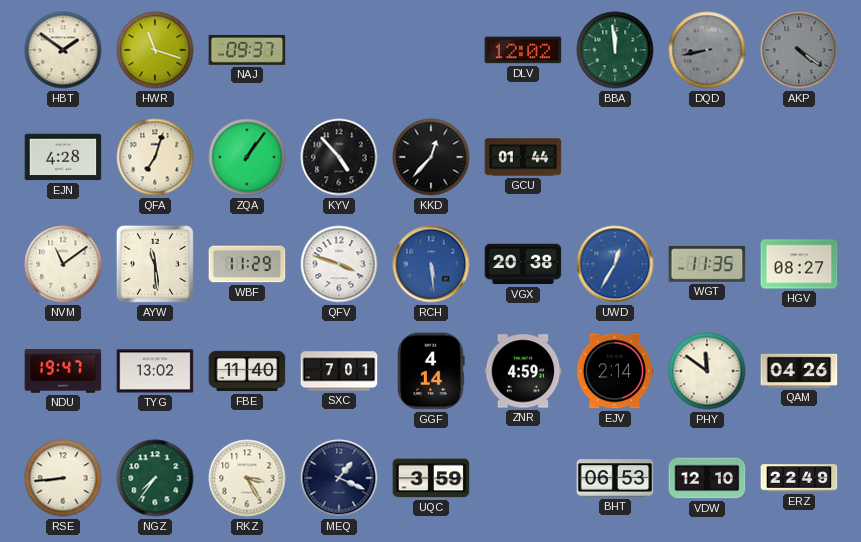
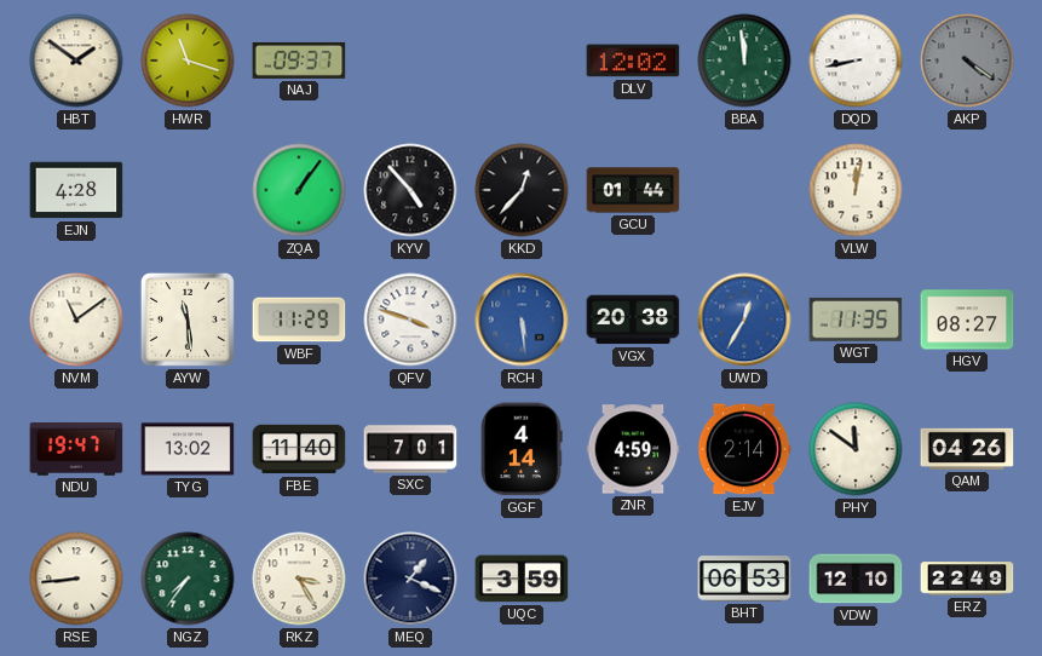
DQD dial: grey -> white (856, 61)
QFA: 7:03 -> none (155, 157)
VLW: none -> 12:02 (856, 190)
